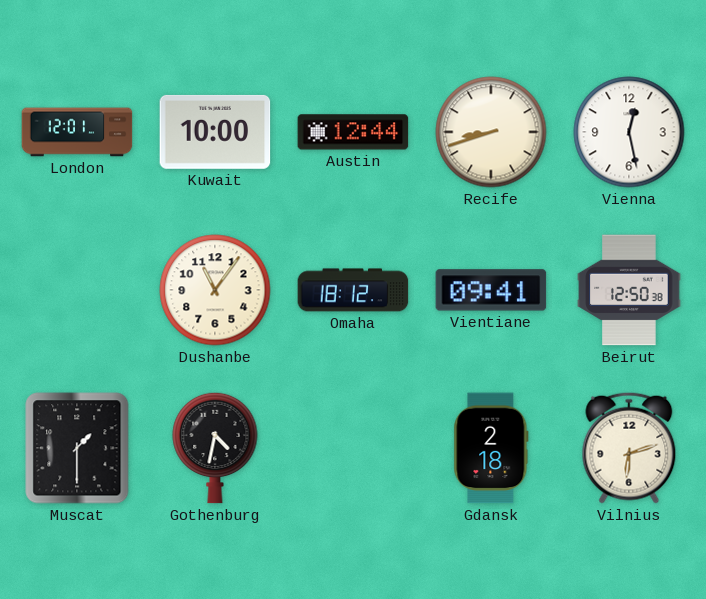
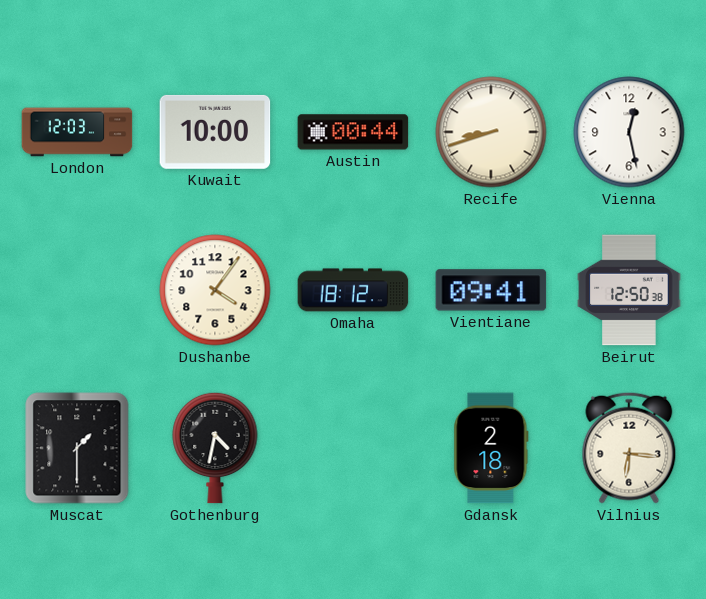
London: 12:01 -> 12:03 (77, 132)
Austin: 12:44 -> 00:44 (353, 132)
Dushanbe: 11:06 -> 4:06 (215, 290)
Vilnius: 6:12 -> 6:16 (629, 448)
